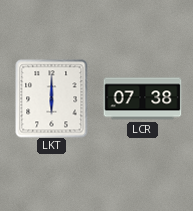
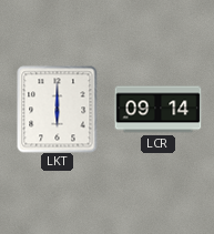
LCR: 07:38 -> 09:14 (157, 110)
